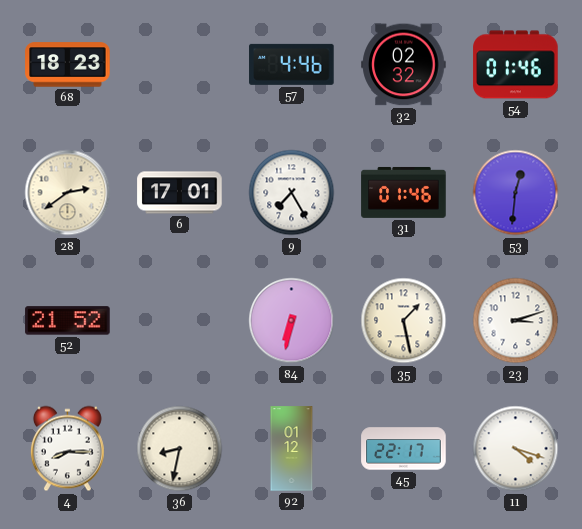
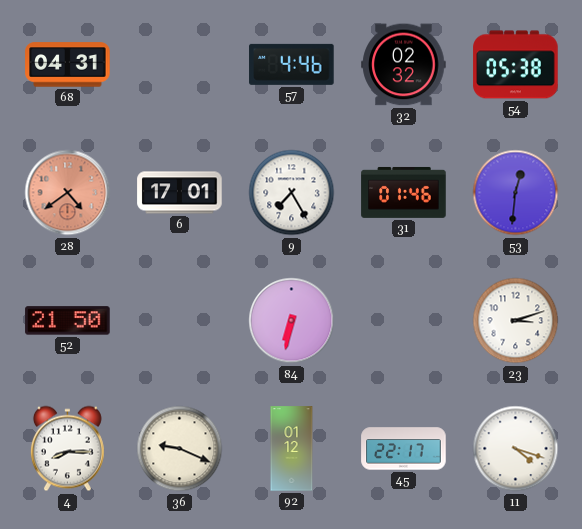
68: 18:23 -> 04:31 (68, 65)
54: 01:46 -> 05:38 (516, 65)
28: 2:39 -> 4:39 (68, 193)
28 dial: cream -> salmon (68, 193)
52: 21:52 -> 21:50 (68, 321)
35: 1:28 -> none (404, 321)
36: 8:32 -> 9:19 (180, 449)
